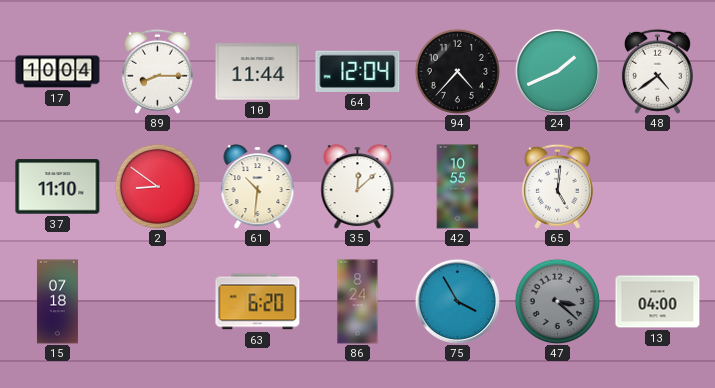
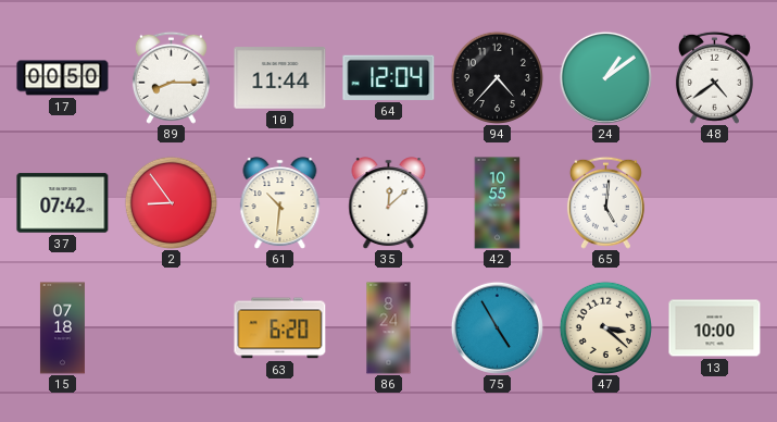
17: 10:04 -> 00:50 (63, 78)
24: 1:41 -> 1:09 (605, 77)
37: 11:10 -> 07:42 (63, 203)
2: 8:51 -> 8:54 (171, 202)
75: 3:55 -> 4:55 (497, 327)
47 dial: grey -> cream (605, 327)
13: 04:00 -> 10:00 (715, 328)
